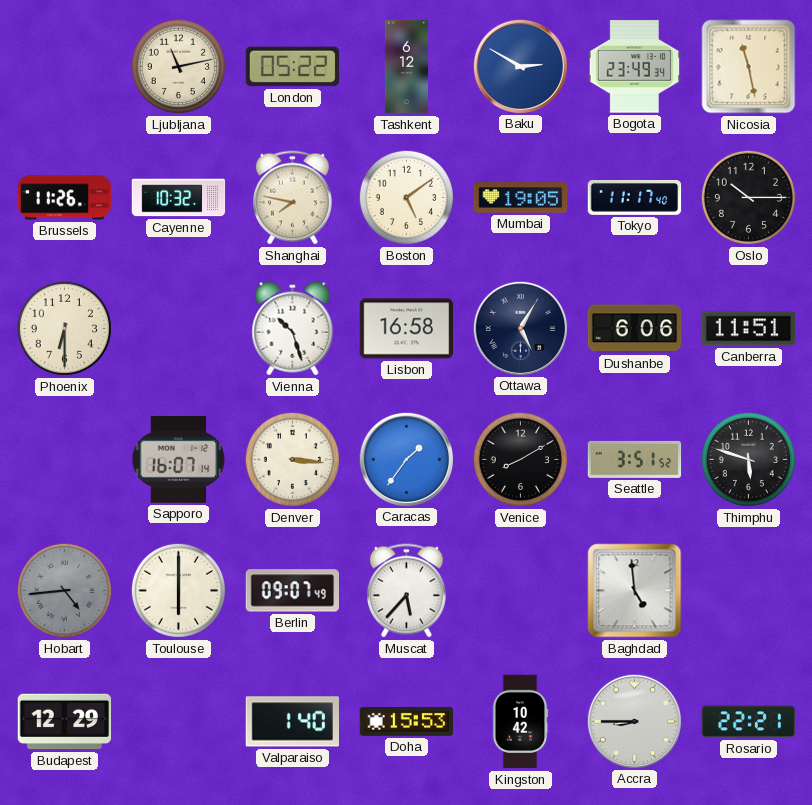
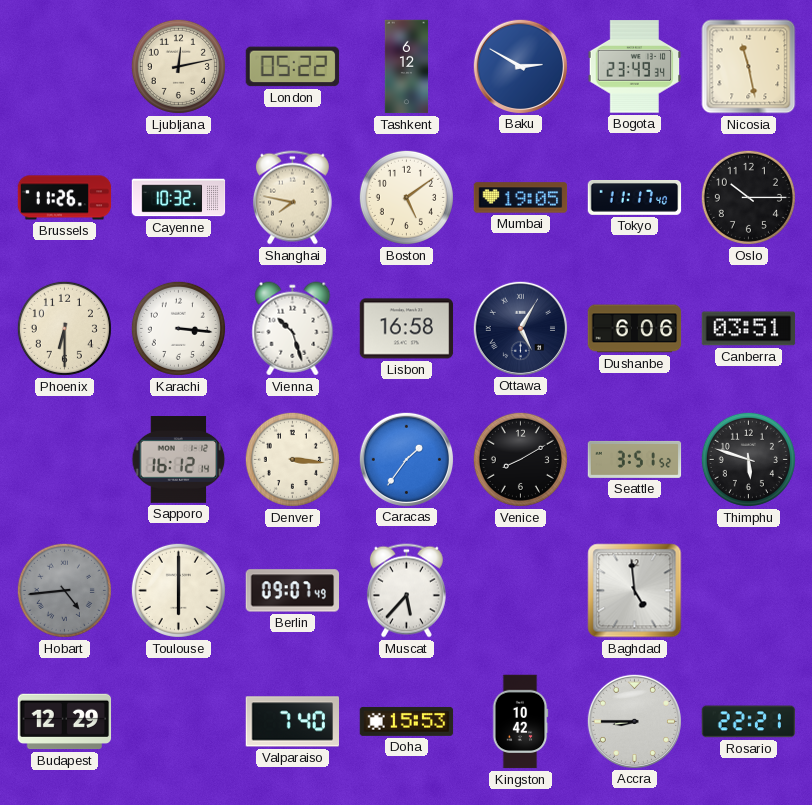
Ljubljana: 11:13 -> 12:13 (178, 66)
Karachi: none -> 3:16 (178, 328)
Canberra: 11:51 -> 03:51 (749, 329)
Sapporo: 16:07 -> 16:12 (179, 460)
Valparaiso: 1:40 -> 7:40 (292, 722)
